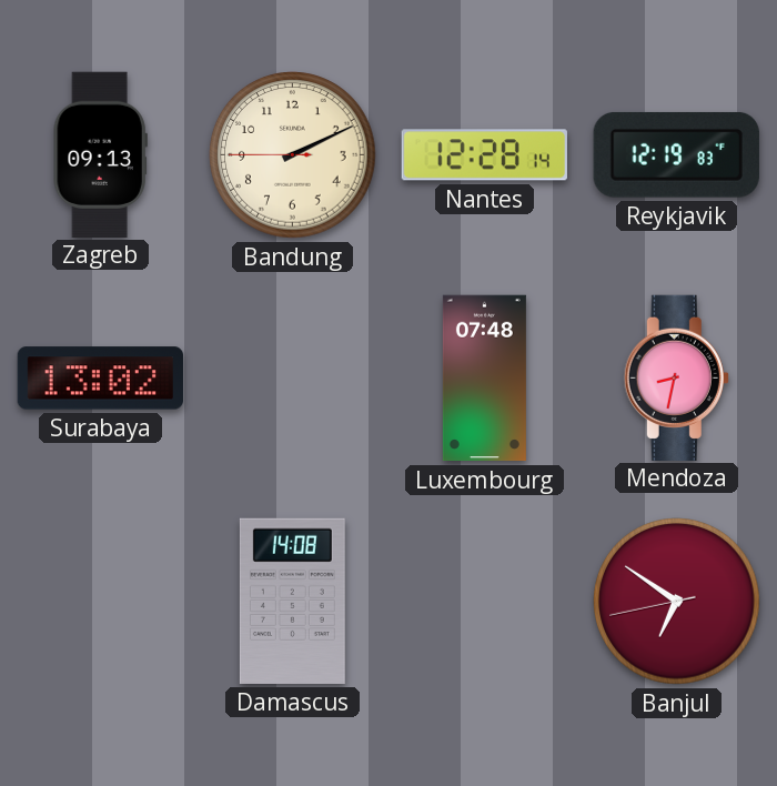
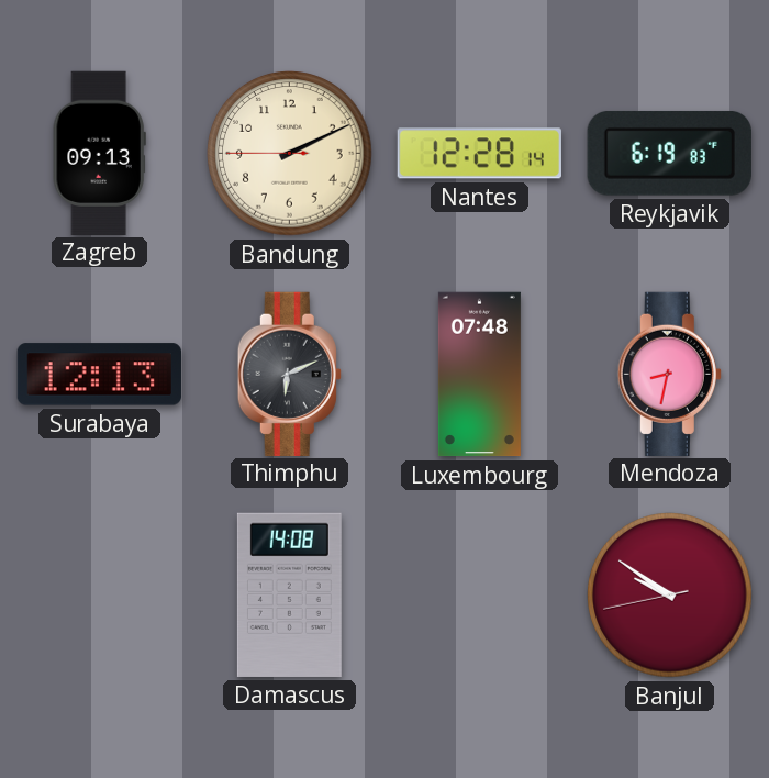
Reykjavik: 12:19 -> 6:19 (669, 153)
Surabaya: 13:02 -> 12:13 (99, 375)
Thimphu: none -> 6:11 (289, 374)
Banjul: 6:50 -> 9:50 (670, 596)
